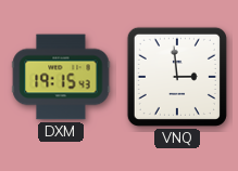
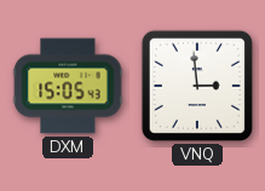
DXM: 19:15 -> 15:05 (68, 86)
